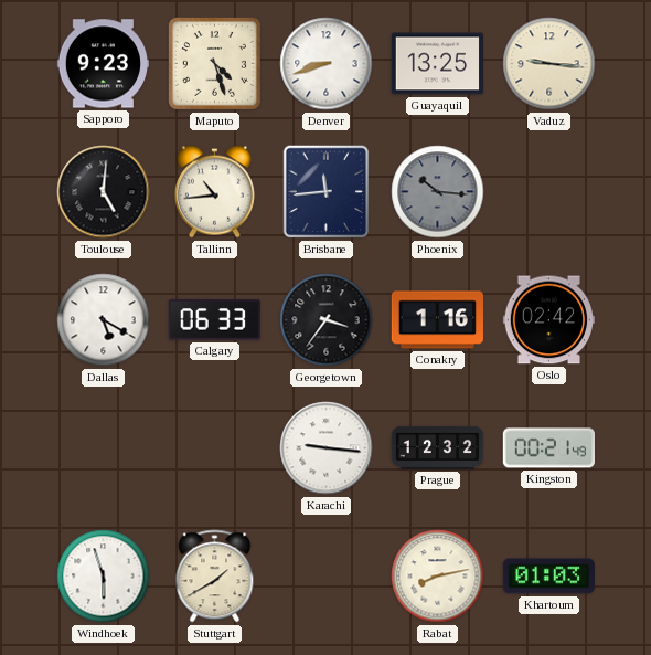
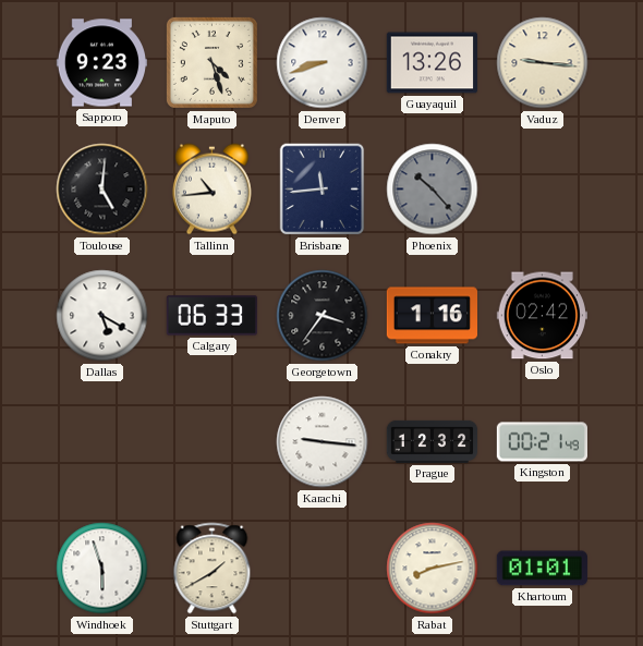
Guayaquil: 13:25 -> 13:26 (432, 63)
Phoenix: 10:16 -> 10:23 (433, 190)
Khartoum: 01:03 -> 01:01 (542, 569)
